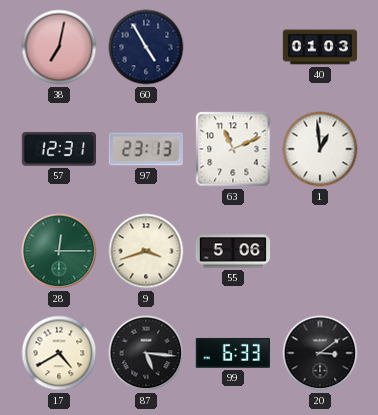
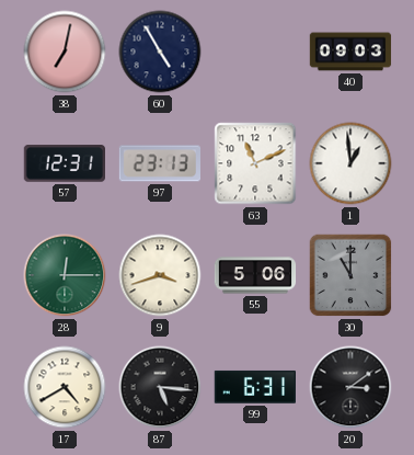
40: 01:03 -> 09:03 (350, 52)
30: none -> 11:00 (350, 275)
99: 6:33 -> 6:31 (254, 387)
